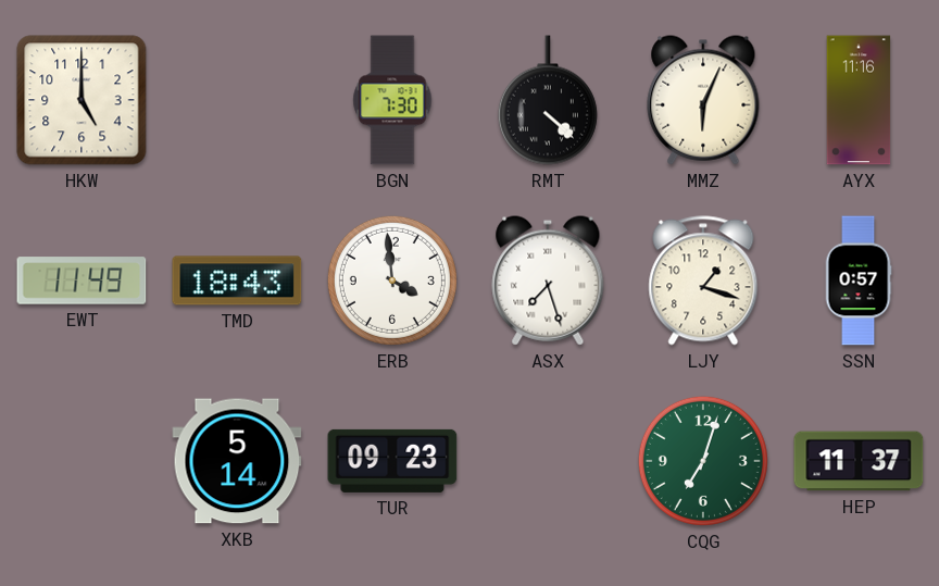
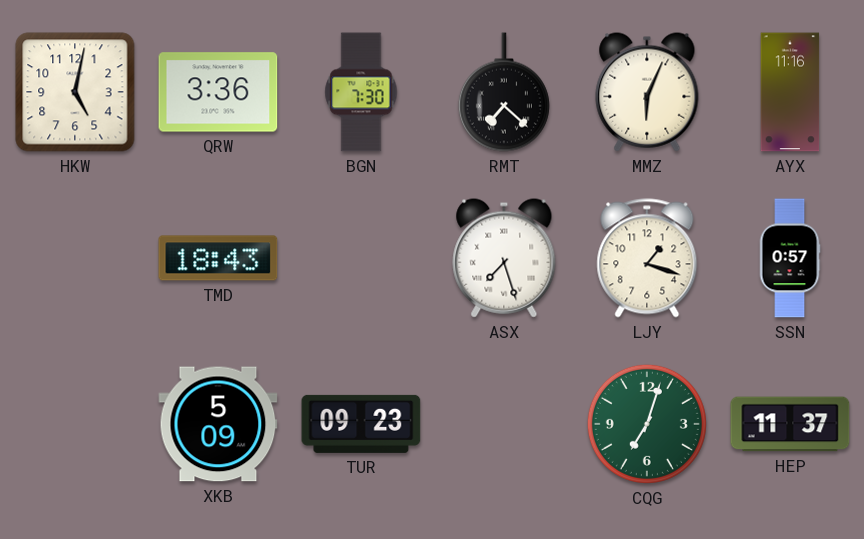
HKW: 5:00 -> 5:02 (75, 92)
QRW: none -> 3:36 (218, 92)
RMT: 4:22 -> 7:22 (504, 92)
EWT: 11:49 -> none (82, 280)
ERB: 3:59 -> none (392, 280)
XKB: 5:14 -> 5:09 (218, 424)
